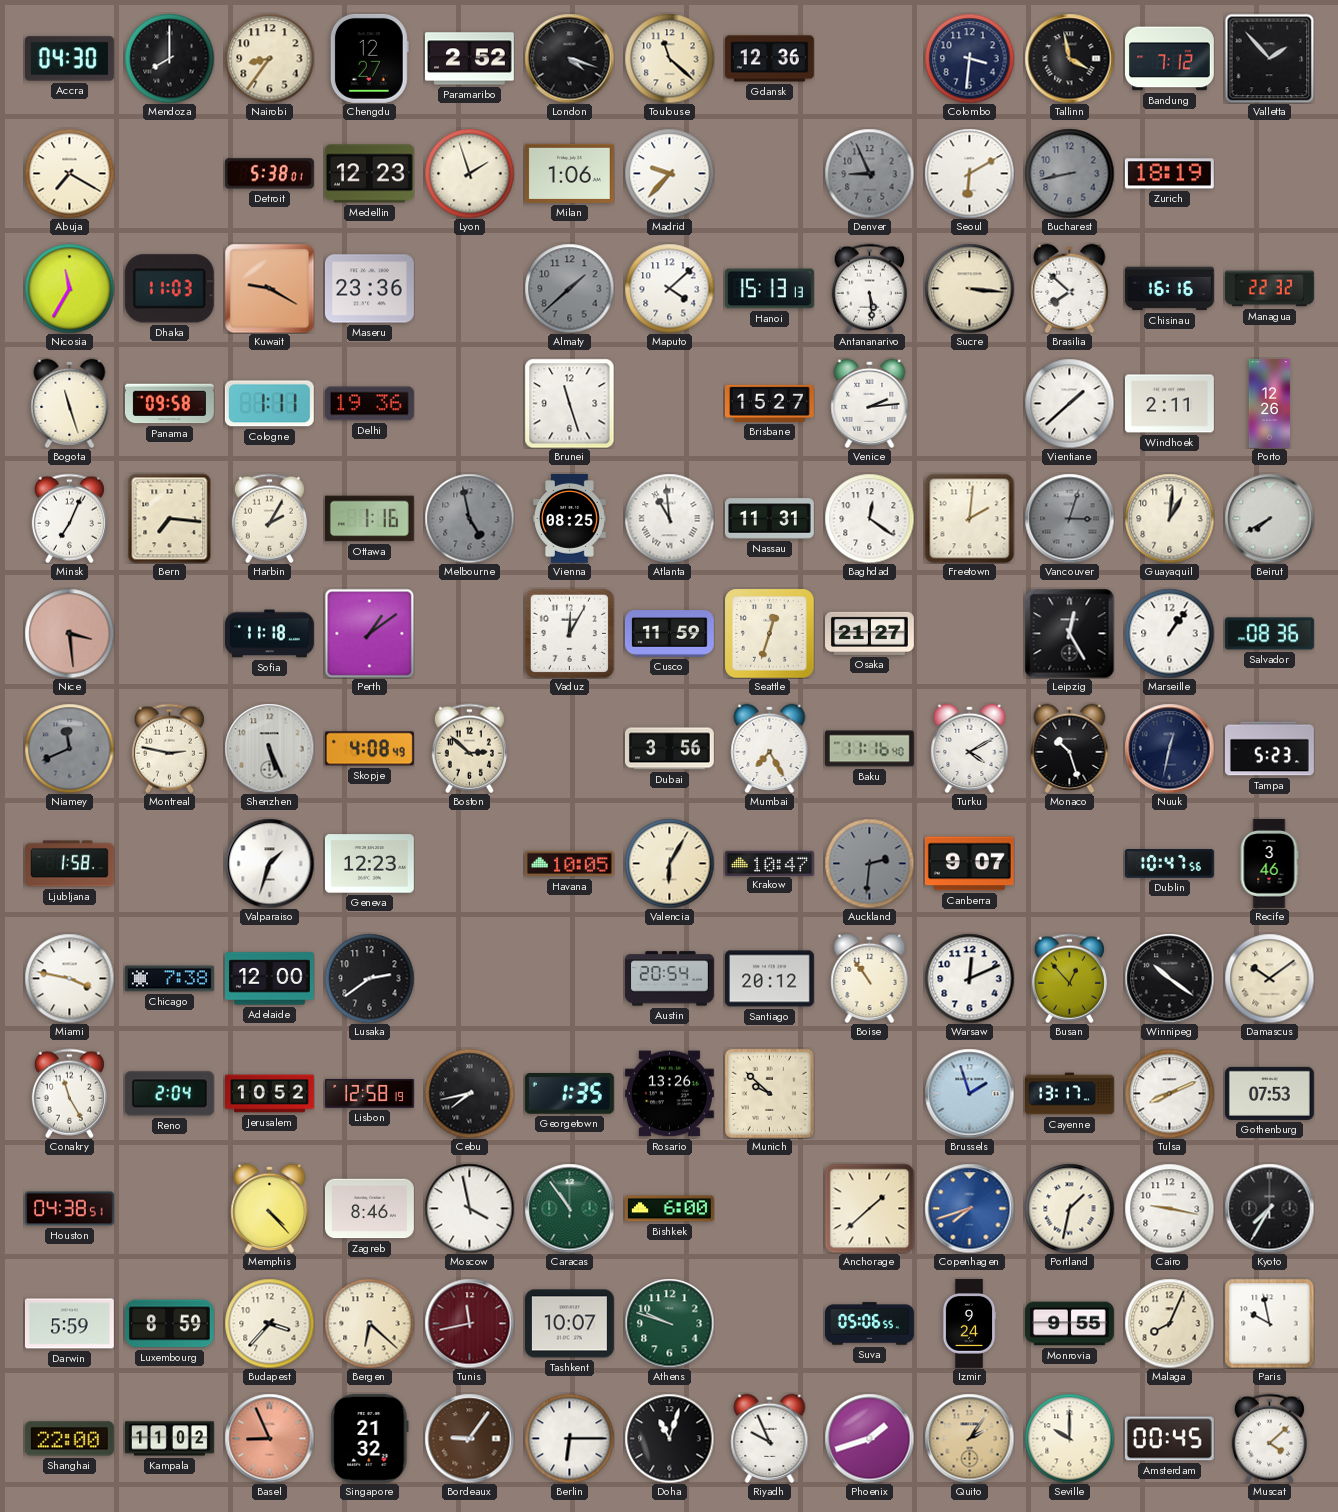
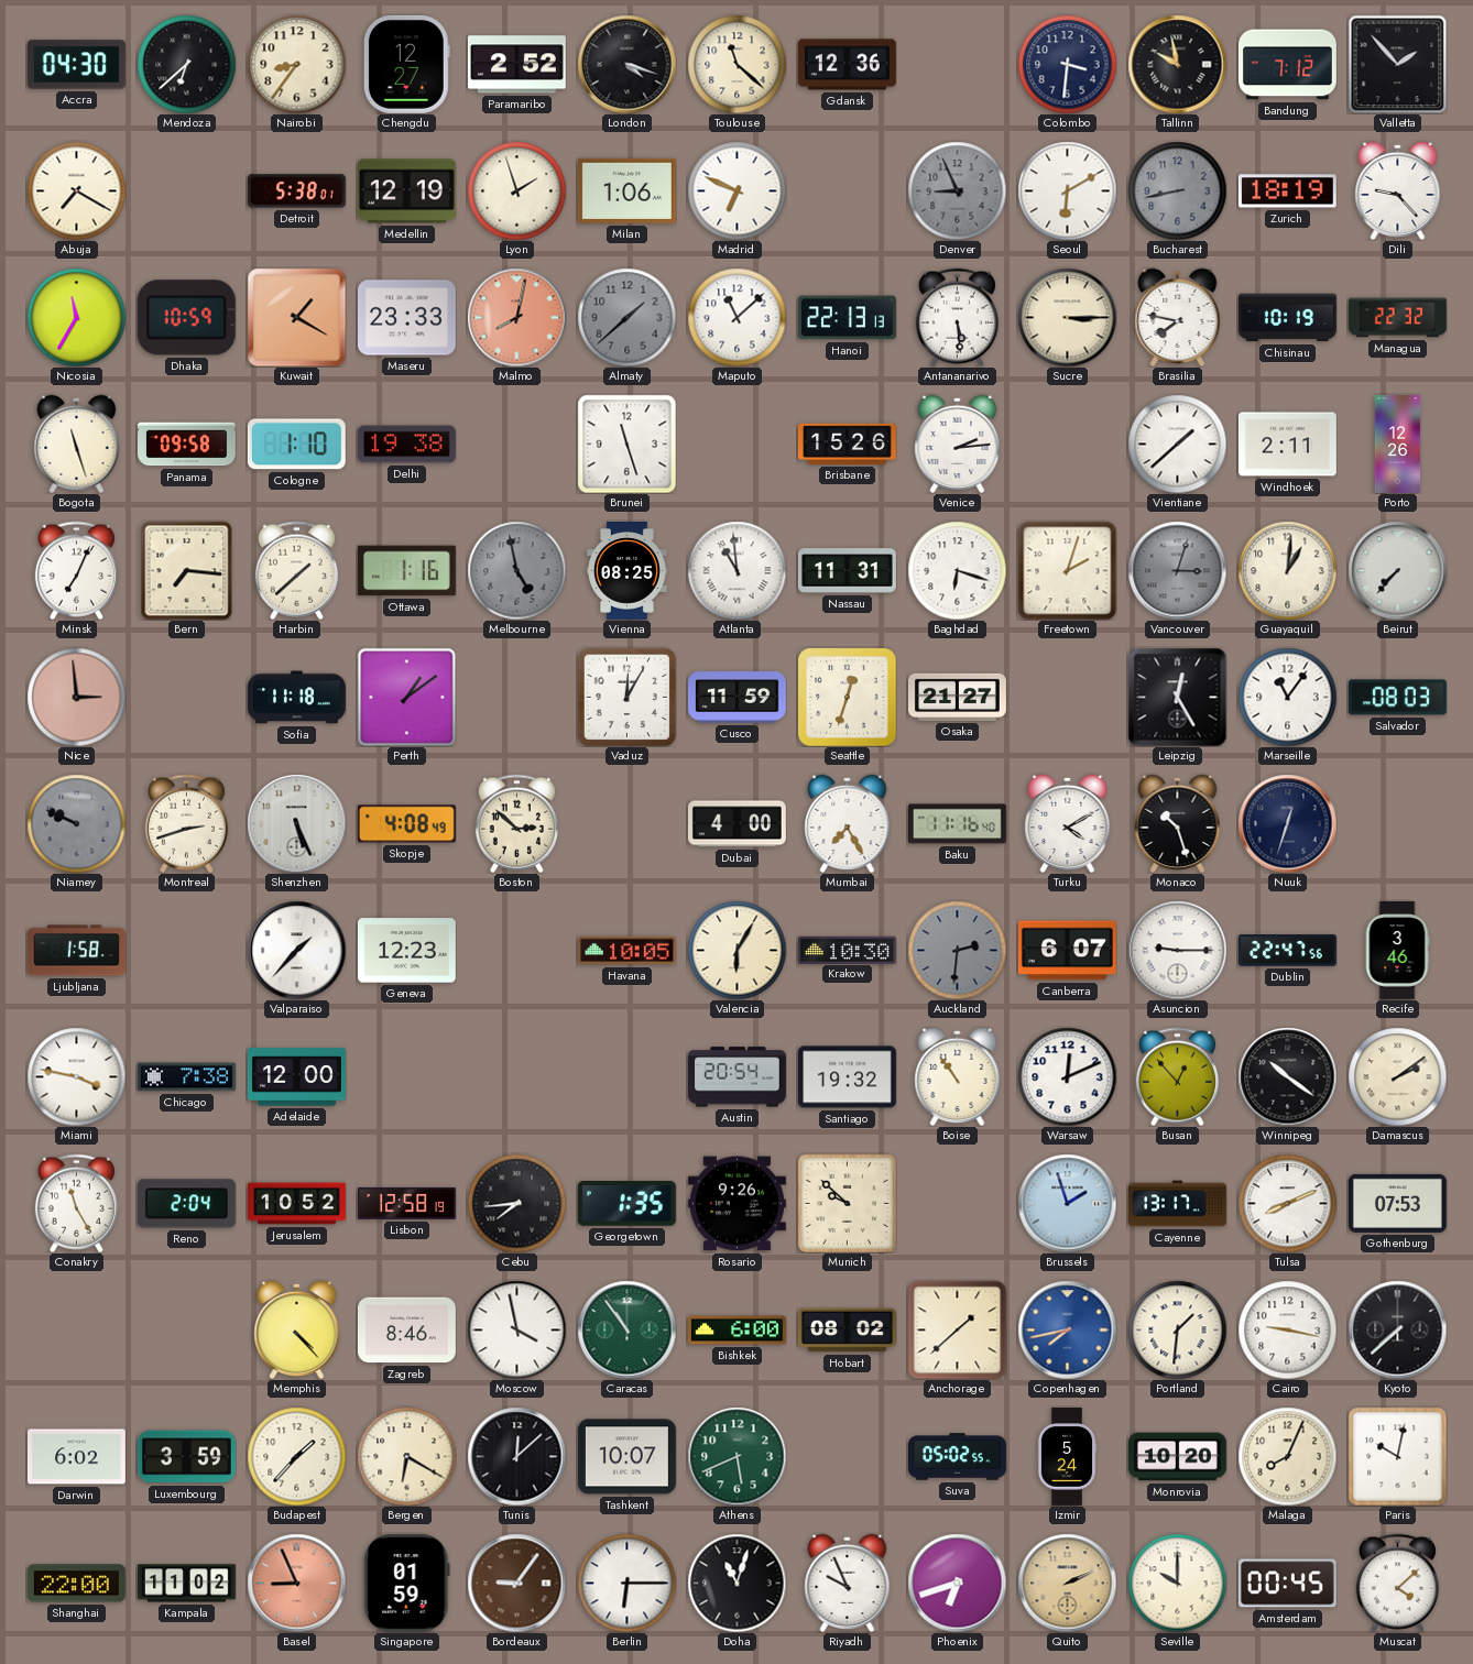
Mendoza: 8:00 -> 6:38 (186, 64)
Tallinn: 3:58 -> 9:58 (1177, 64)
Medellin: 12:23 -> 12:19 (406, 191)
Madrid: 9:37 -> 6:49 (736, 190)
Dili: none -> 9:23 (1398, 190)
Dhaka: 11:03 -> 10:59 (186, 318)
Kuwait: 9:20 -> 1:20 (296, 317)
Maseru: 23:36 -> 23:33 (406, 318)
Malmo: none -> 8:02 (516, 317)
Maputo: 4:08 -> 11:08 (736, 317)
Hanoi: 15:13 -> 22:13 (847, 318)
Sucre: 3:16 -> 3:15 (1067, 317)
Brasilia: 7:52 -> 7:47 (1178, 317)
Chisinau: 16:16 -> 10:19 (1287, 318)
Cologne: 1:11 -> 1:10 (296, 445)
Delhi: 19:36 -> 19:38 (406, 445)
Brisbane: 15:27 -> 15:26 (847, 444)
Harbin: 2:05 -> 1:38 (296, 570)
Baghdad: 12:21 -> 6:18 (957, 570)
Freetown: 2:01 -> 2:03 (1067, 570)
Beirut: 7:40 -> 7:37 (1397, 570)
Nice: 3:29 -> 2:59 (76, 697)
Marseille: 1:06 -> 11:06 (1287, 697)
Salvador: 08:36 -> 08:03 (1397, 698)
Niamey: 11:41 -> 9:49 (76, 823)
Montreal: 2:47 -> 2:42 (186, 823)
Dubai: 3:56 -> 4:00 (736, 824)
Nuuk: 12:32 -> 12:33 (1287, 823)
Tampa: 5:23 -> none (1269, 749)
Valparaiso: 1:33 -> 1:37 (296, 950)
Krakow: 10:47 -> 10:30 (847, 950)
Canberra: 9:07 -> 6:07 (1067, 951)
Asuncion: none -> 9:15 (1177, 950)
Dublin: 10:47 -> 22:47 (1287, 951)
Lusaka: 2:39 -> none (369, 978)
Santiago: 20:12 -> 19:32 (847, 1077)
Damascus: 10:09 -> 2:09 (1397, 1076)
Cebu: 7:43 -> 7:44 (516, 1203)
Rosario: 13:26 -> 9:26 (736, 1204)
Houston: 04:38 -> none (69, 1209)
Hobart: none -> 08:02 (847, 1331)
Copenhagen: 7:42 -> 7:43 (1067, 1329)
Portland: 1:32 -> 1:31 (1177, 1329)
Kyoto: 7:35 -> 7:38 (1397, 1329)
Darwin: 5:59 -> 6:02 (76, 1457)
Luxembourg: 8:59 -> 3:59 (186, 1457)
Budapest: 3:37 -> 1:37 (296, 1456)
Bergen: 6:22 -> 6:20 (406, 1456)
Tunis: 11:43 -> 12:08 (516, 1456)
Tunis dial: burgundy -> black (516, 1456)
Athens: 9:48 -> 5:41 (736, 1456)
Suva: 05:06 -> 05:02 (958, 1457)
Izmir: 9:24 -> 5:24 (1067, 1456)
Monrovia: 9:55 -> 10:20 (1177, 1457)
Paris: 9:58 -> 10:02 (1397, 1456)
Singapore: 21:32 -> 01:59 (407, 1583)
Phoenix: 1:42 -> 6:42 (957, 1583)
Quito: 2:06 -> 2:11 (1067, 1583)
